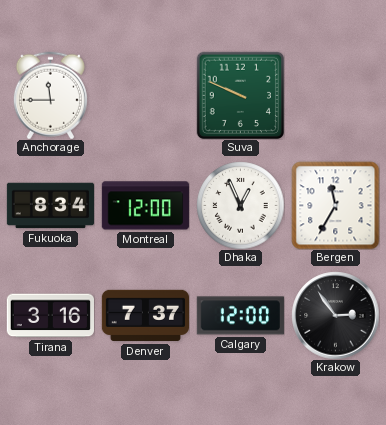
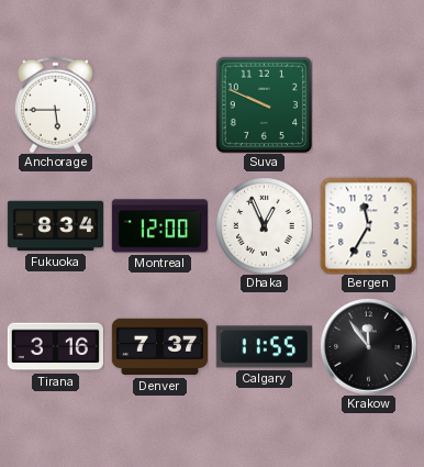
Anchorage: 11:45 -> 5:45 (55, 104)
Calgary: 12:00 -> 11:55 (264, 347)
Krakow: 2:54 -> 11:54 (368, 346)
